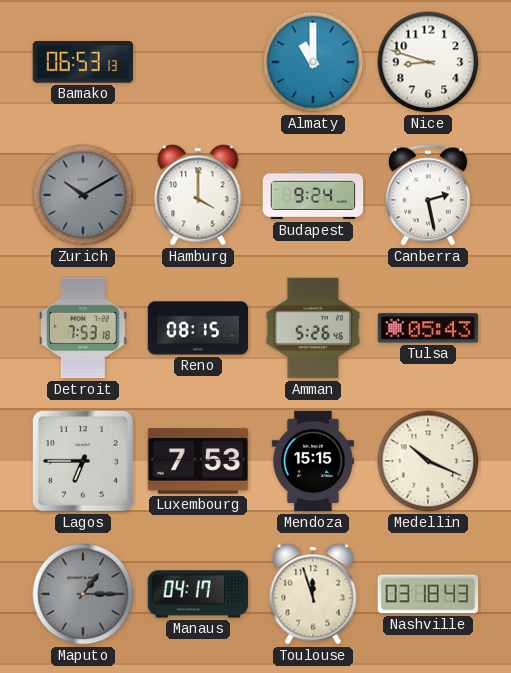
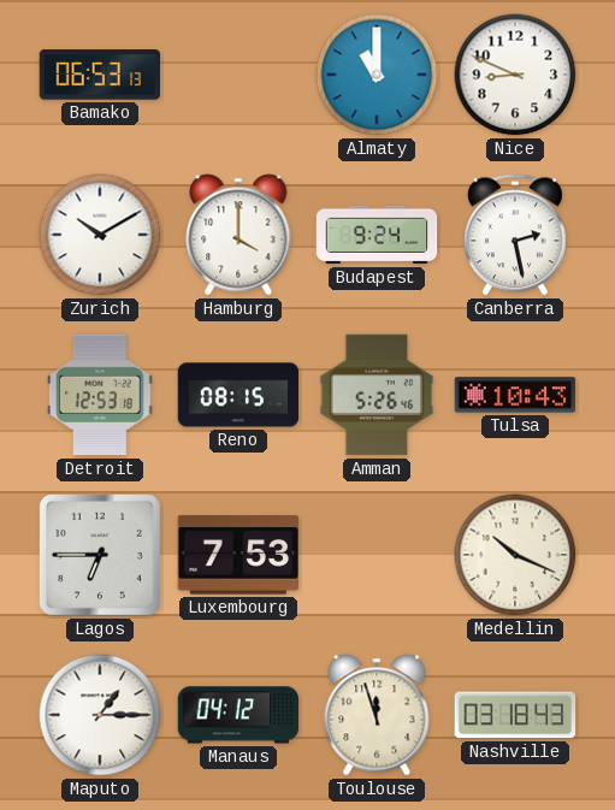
Nice: 8:48 -> 8:49 (515, 75)
Zurich dial: grey -> white (100, 235)
Detroit: 7:53 -> 12:53 (101, 395)
Tulsa: 05:43 -> 10:43 (515, 395)
Mendoza: 15:15 -> none (313, 461)
Maputo dial: grey -> white (100, 715)
Manaus: 04:17 -> 04:12 (238, 715)
